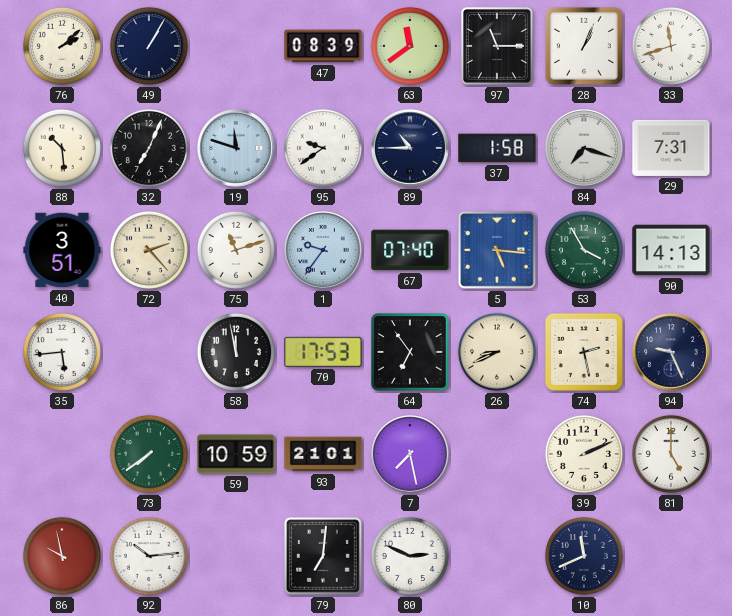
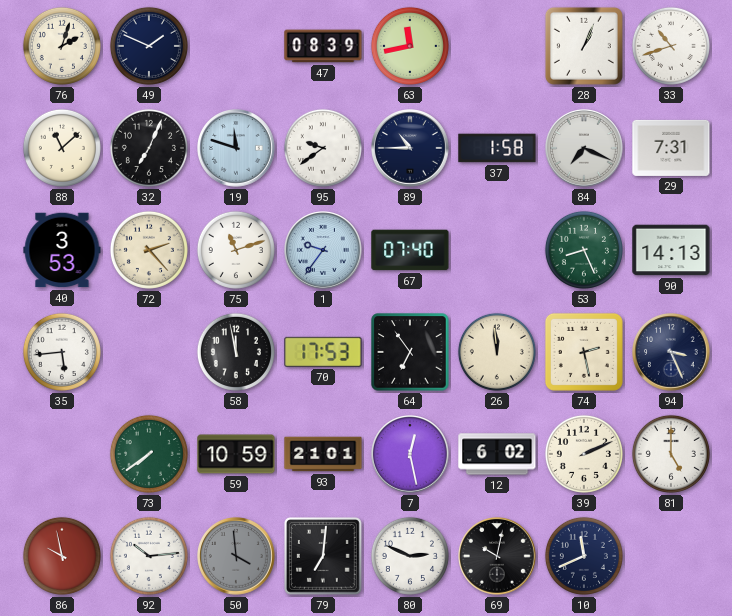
76: 2:08 -> 2:03 (62, 46)
49: 1:05 -> 1:49 (149, 46)
63: 11:39 -> 11:43 (410, 46)
97: 11:15 -> none (497, 46)
33: 11:42 -> 10:42 (671, 46)
88: 10:29 -> 11:08 (62, 148)
84: 7:18 -> 7:19 (584, 148)
40: 3:51 -> 3:53 (62, 250)
5: 5:16 -> none (498, 251)
53: 3:55 -> 8:26 (584, 250)
26: 8:41 -> 11:59 (497, 352)
94: 9:26 -> 3:26 (671, 352)
7: 7:28 -> 12:28 (410, 454)
12: none -> 6:02 (497, 454)
50: none -> 3:59 (236, 556)
69: none -> 10:02 (497, 556)
